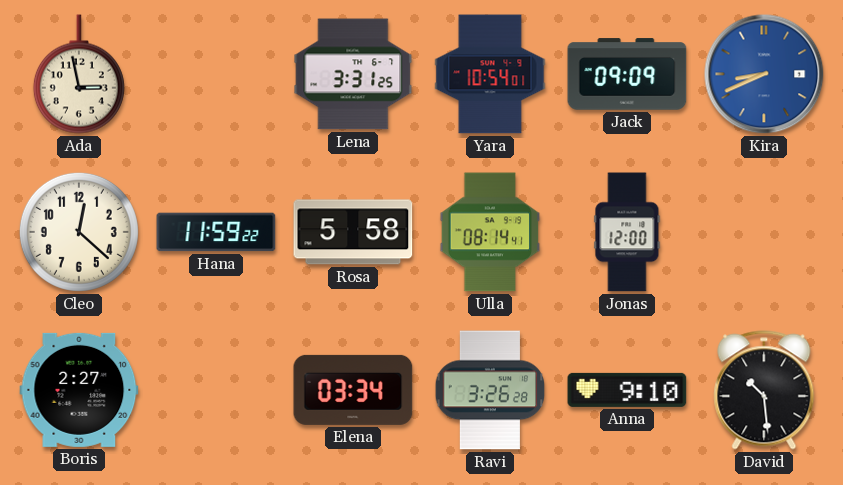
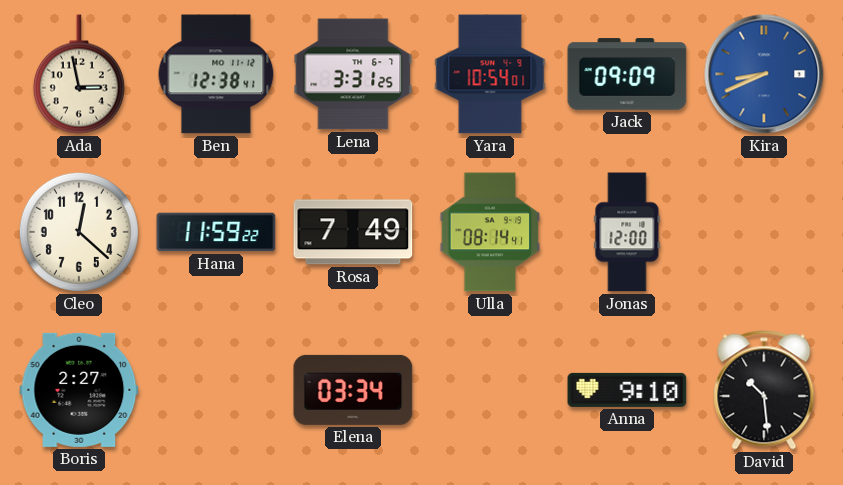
Ben: none -> 12:38 (216, 74)
Rosa: 5:58 -> 7:49 (353, 232)
Ravi: 3:26 -> none (490, 390)
